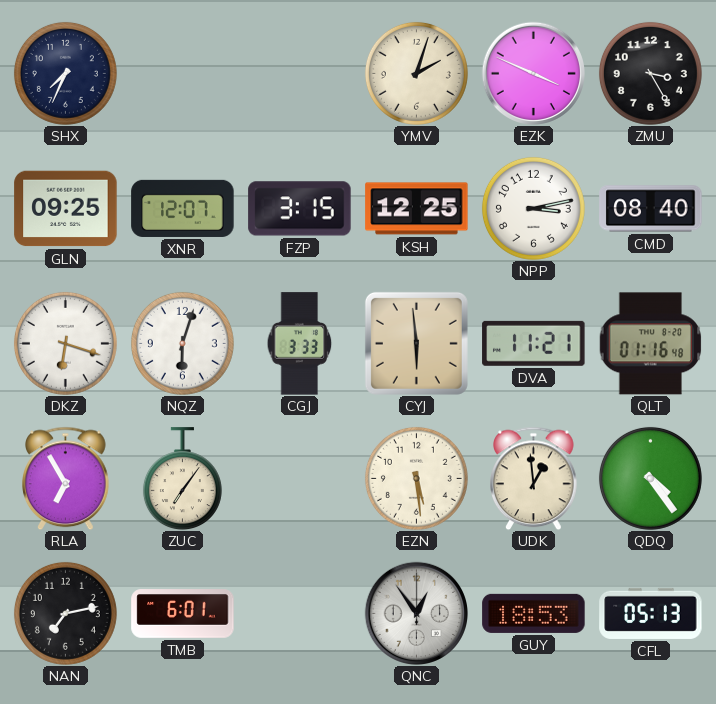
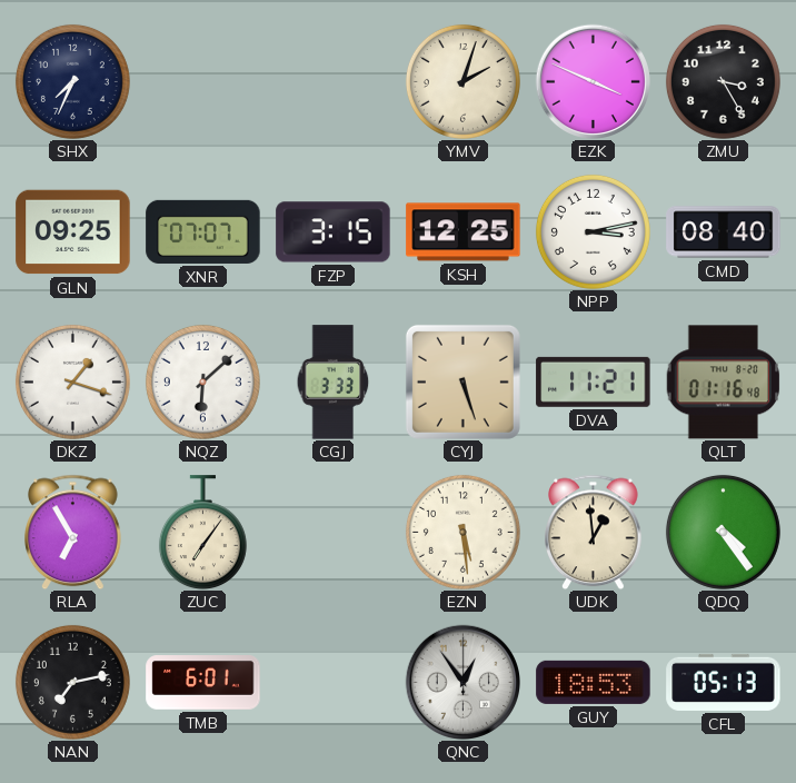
XNR: 12:07 -> 07:07 (203, 231)
DKZ: 6:18 -> 1:18 (72, 381)
NQZ: 6:03 -> 6:08 (202, 381)
CYJ: 5:59 -> 5:27 (462, 381)
